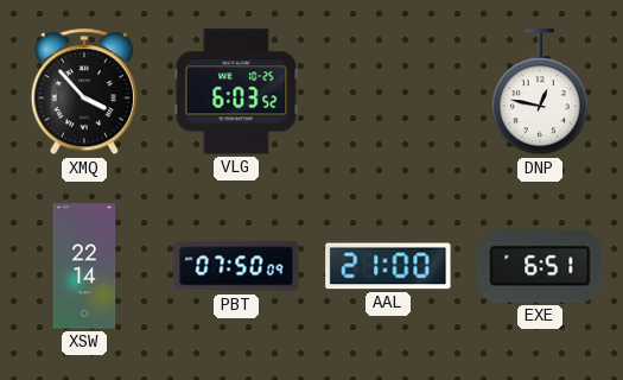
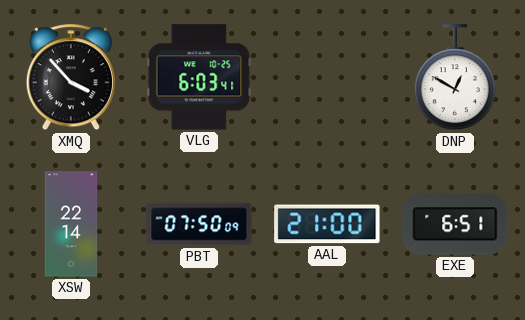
VLG: 6:03:52 -> 6:03:41 (199, 77)
DNP: 12:47 -> 12:50 (455, 78)
